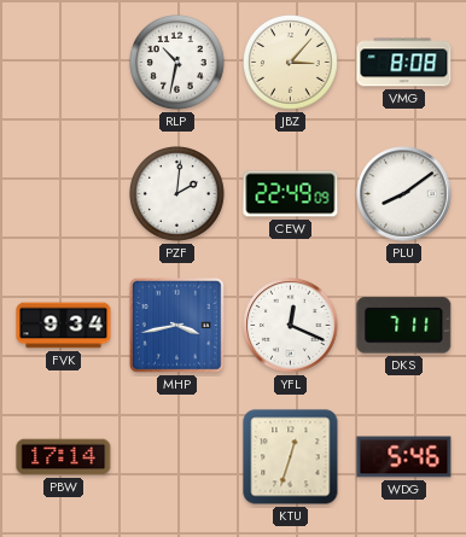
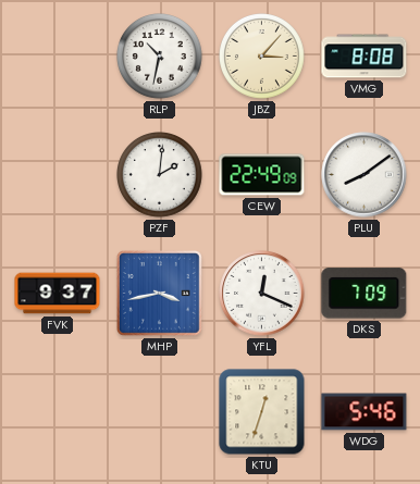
FVK: 9:34 -> 9:37 (58, 294)
DKS: 7:11 -> 7:09 (365, 294)
PBW: 17:14 -> none (64, 457)
